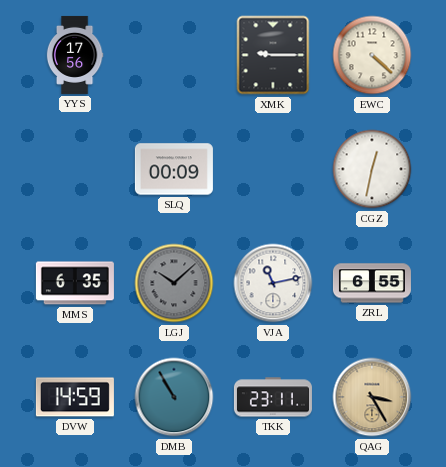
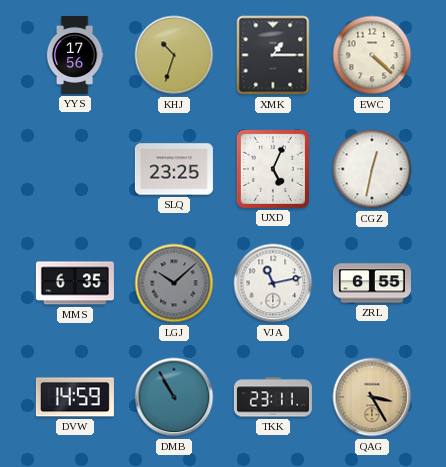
KHJ: none -> 10:33 (174, 55)
XMK: 9:15 -> 1:15 (273, 55)
SLQ: 00:09 -> 23:25 (174, 169)
UXD: none -> 5:04 (273, 169)
